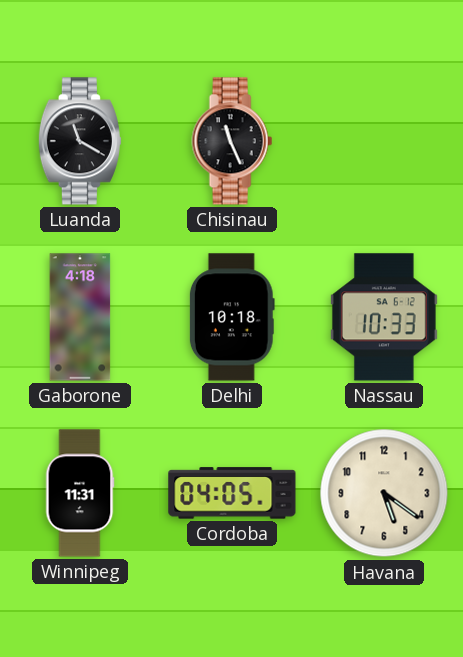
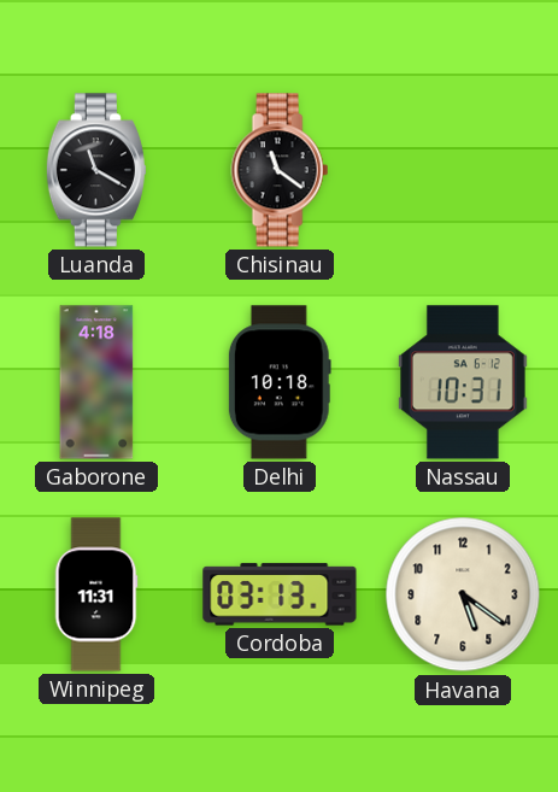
Chisinau: 11:26 -> 11:21 (280, 170)
Nassau: 10:33 -> 10:31 (463, 382)
Cordoba: 04:05 -> 03:13 (280, 594)
